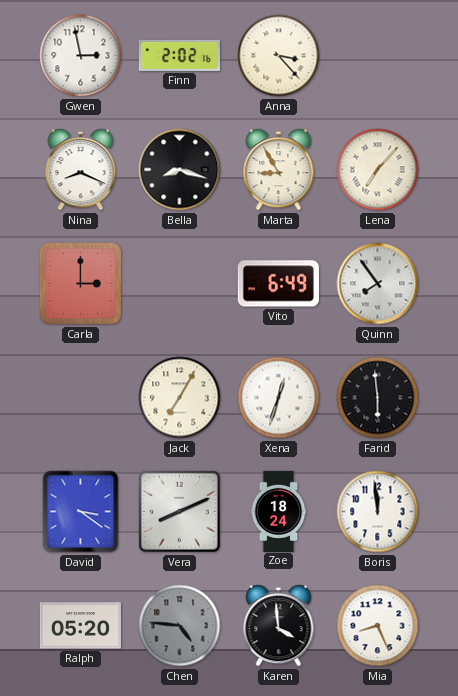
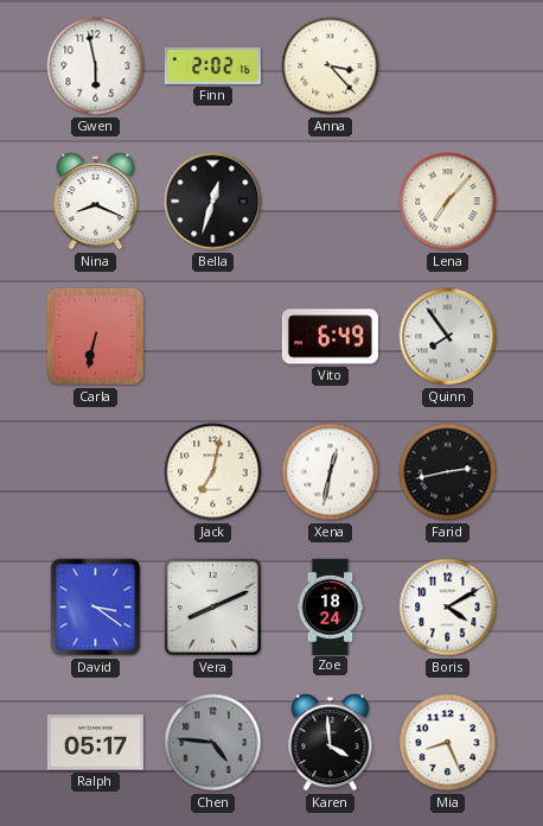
Gwen: 2:58 -> 5:58 (96, 66)
Bella: 8:18 -> 12:33 (213, 202)
Marta: 8:55 -> none (279, 170)
Carla: 3:00 -> 6:32 (95, 336)
Jack: 7:05 -> 7:02 (213, 472)
Xena: 12:33 -> 12:32 (331, 472)
Farid: 5:59 -> 2:43 (448, 472)
Boris: 11:59 -> 4:10 (448, 608)
Ralph: 05:20 -> 05:17 (95, 743)
